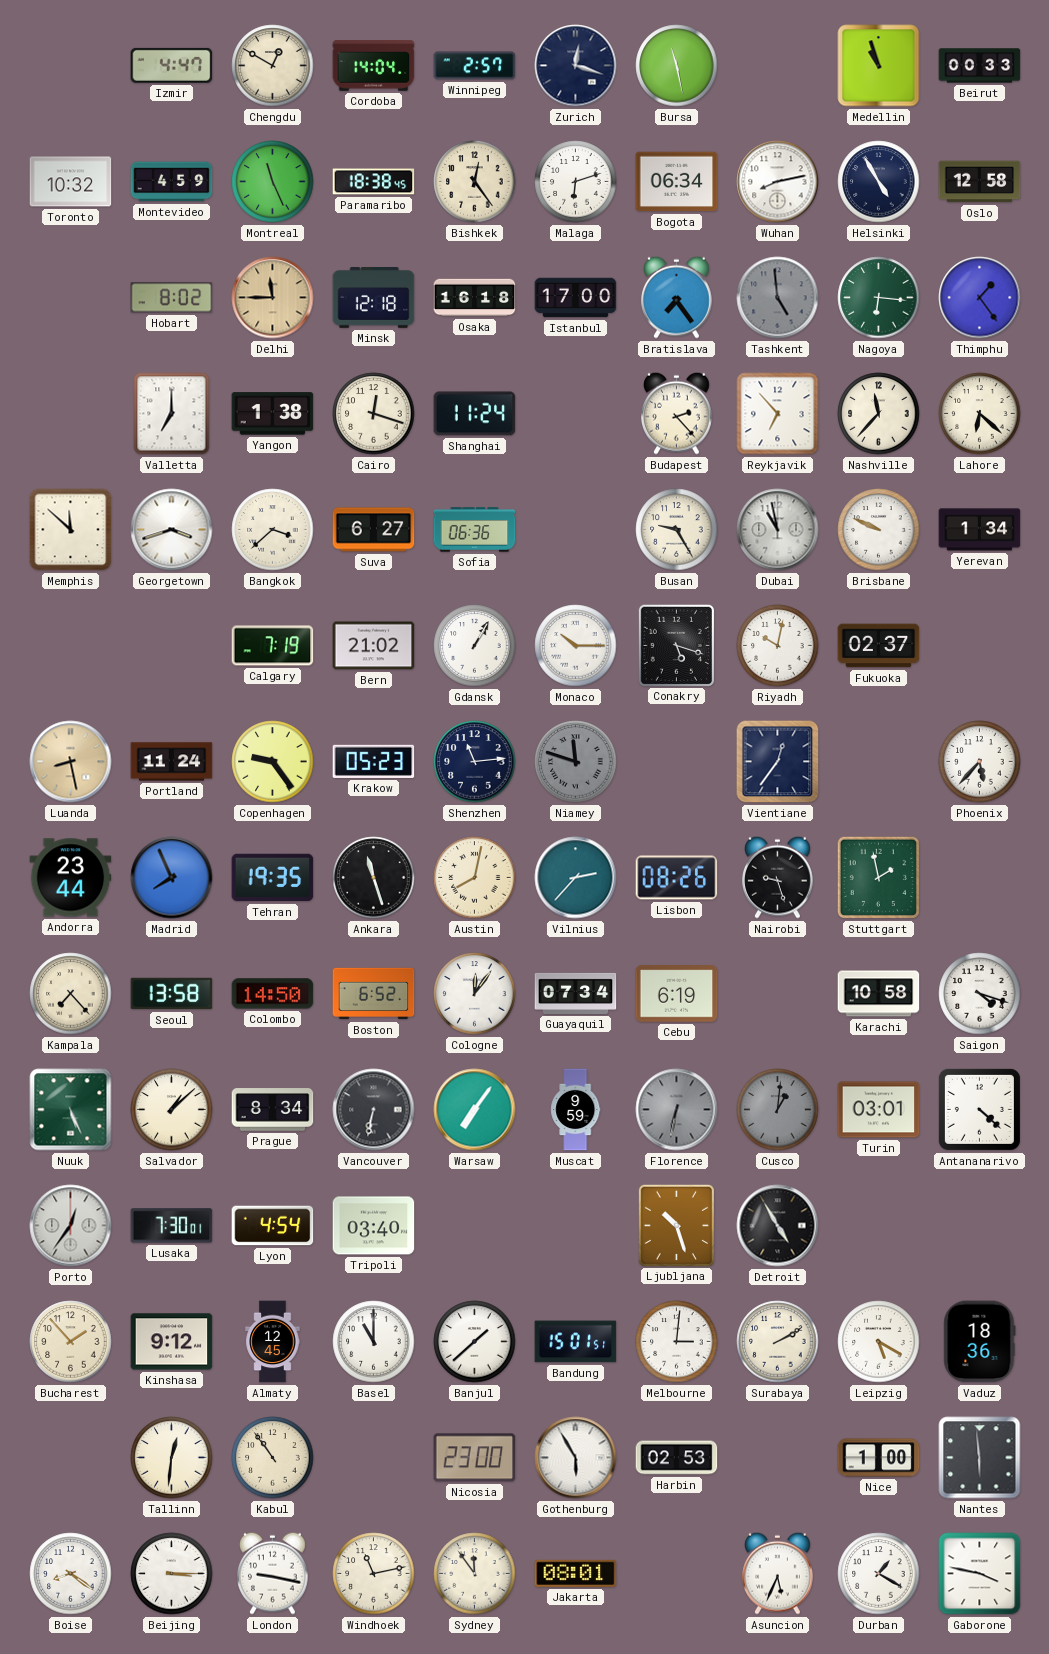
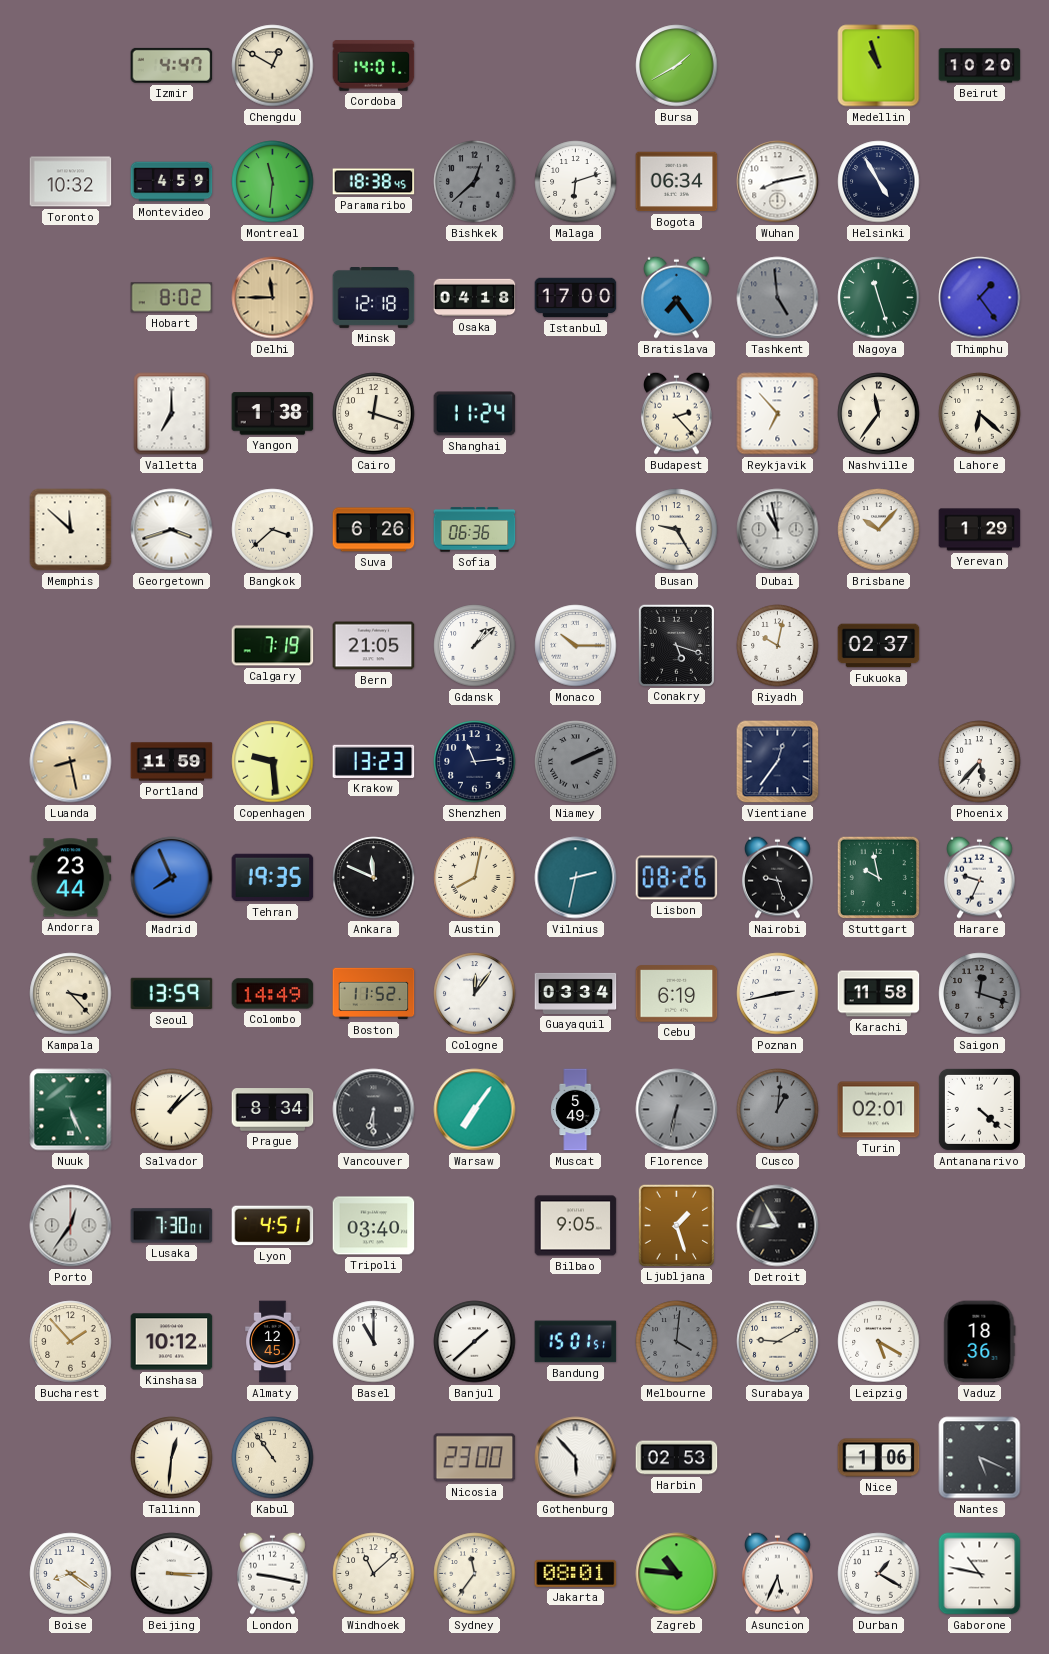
Cordoba: 14:04 -> 14:01 (374, 66)
Winnipeg: 2:57 -> none (475, 66)
Zurich: 12:18 -> none (576, 66)
Bursa: 11:28 -> 1:40 (677, 66)
Beirut: 00:33 -> 10:20 (980, 66)
Montreal: 11:26 -> 11:31 (273, 182)
Bishkek: 12:24 -> 12:38 (475, 182)
Bishkek dial: cream -> grey (475, 182)
Oslo: 12:58 -> none (980, 182)
Osaka: 16:18 -> 04:18 (475, 298)
Nagoya: 6:16 -> 11:27 (879, 298)
Nashville: 11:37 -> 11:36 (879, 414)
Suva: 6:27 -> 6:26 (374, 530)
Brisbane: 9:49 -> 10:07 (879, 530)
Yerevan: 1:34 -> 1:29 (980, 530)
Bern: 21:02 -> 21:05 (374, 646)
Gdansk: 1:05 -> 1:08 (475, 646)
Portland: 11:24 -> 11:59 (172, 762)
Copenhagen: 9:24 -> 9:29 (273, 762)
Krakow: 05:23 -> 13:23 (374, 761)
Niamey: 11:48 -> 2:11 (576, 762)
Ankara: 11:27 -> 11:49 (374, 878)
Vilnius: 2:37 -> 2:32 (576, 878)
Stuttgart: 1:58 -> 9:58 (878, 877)
Harare: none -> 9:34 (980, 877)
Kampala: 7:23 -> 3:23 (71, 994)
Seoul: 13:58 -> 13:59 (172, 994)
Colombo: 14:50 -> 14:49 (273, 994)
Boston: 6:52 -> 11:52 (374, 994)
Guayaquil: 07:34 -> 03:34 (576, 993)
Poznan: none -> 2:43 (778, 994)
Karachi: 10:58 -> 11:58 (879, 994)
Saigon: 4:18 -> 12:18 (980, 994)
Saigon dial: white -> grey (980, 994)
Vancouver: 6:32 -> 6:30 (374, 1110)
Muscat: 9:59 -> 5:49 (576, 1110)
Turin: 03:01 -> 02:01 (879, 1110)
Lyon: 4:54 -> 4:51 (273, 1226)
Bilbao: none -> 9:05 (576, 1226)
Ljubljana: 10:27 -> 1:27 (676, 1225)
Detroit: 4:55 -> 8:55 (778, 1226)
Kinshasa: 9:12 -> 10:12 (172, 1342)
Melbourne: 3:01 -> 4:01 (677, 1342)
Melbourne dial: white -> grey (677, 1342)
Surabaya: 2:10 -> 9:10 (778, 1342)
Gothenburg: 5:55 -> 5:53 (576, 1458)
Nice: 1:00 -> 1:06 (879, 1458)
Nantes: 5:59 -> 5:19 (980, 1458)
Windhoek: 11:13 -> 11:08 (374, 1574)
Sydney: 11:54 -> 11:36 (475, 1574)
Zagreb: none -> 10:46 (677, 1574)
Gaborone: 3:47 -> 10:47 (980, 1574)
